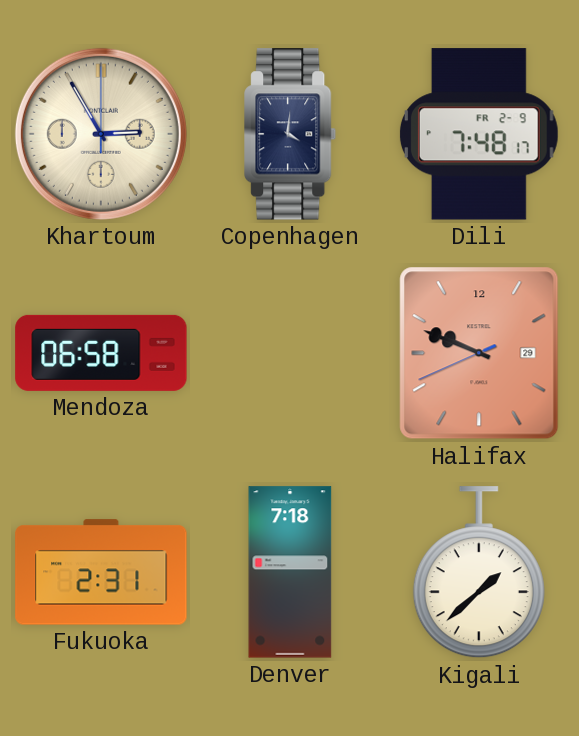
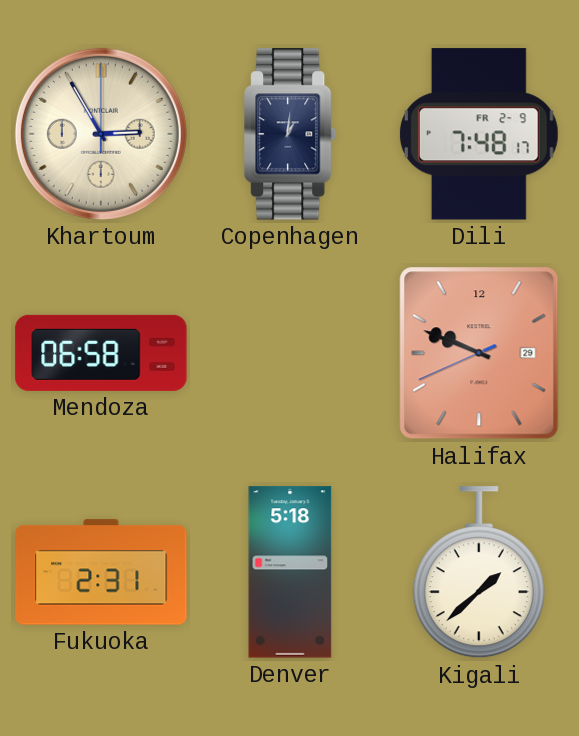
Copenhagen: 4:01 -> 1:01 (291, 134)
Denver: 7:18 -> 5:18 (290, 572)
